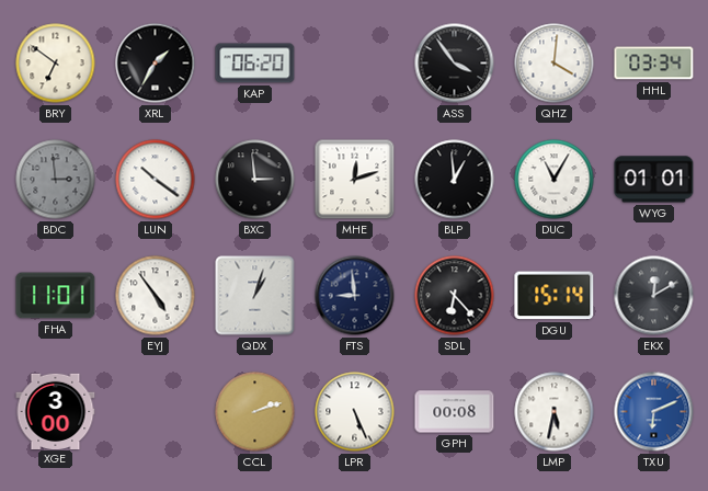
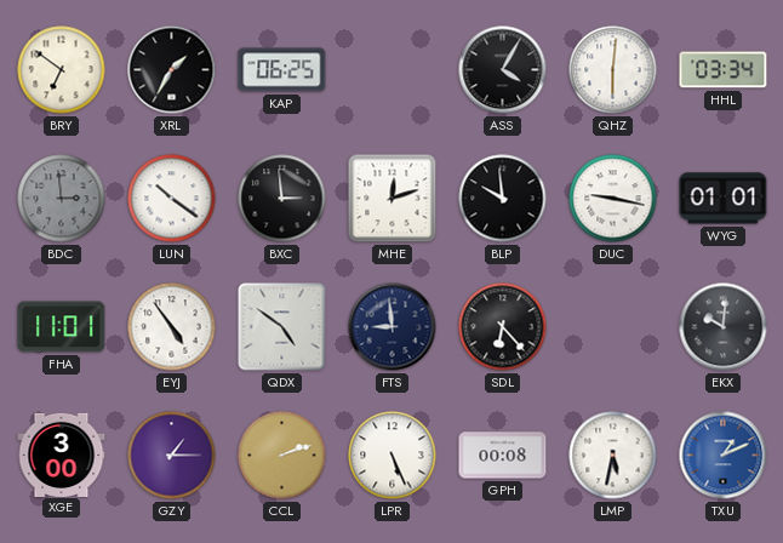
KAP: 06:20 -> 06:25 (282, 70)
ASS: 3:54 -> 4:05 (503, 70)
QHZ: 4:01 -> 6:01 (613, 70)
BLP: 12:59 -> 9:59 (503, 199)
DUC: 11:05 -> 9:17 (613, 199)
QDX: 1:03 -> 4:51 (282, 327)
DGU: 15:14 -> none (555, 296)
EKX: 12:10 -> 10:01 (724, 327)
GZY: none -> 1:15 (172, 456)
TXU: 6:11 -> 1:11 (724, 456)
